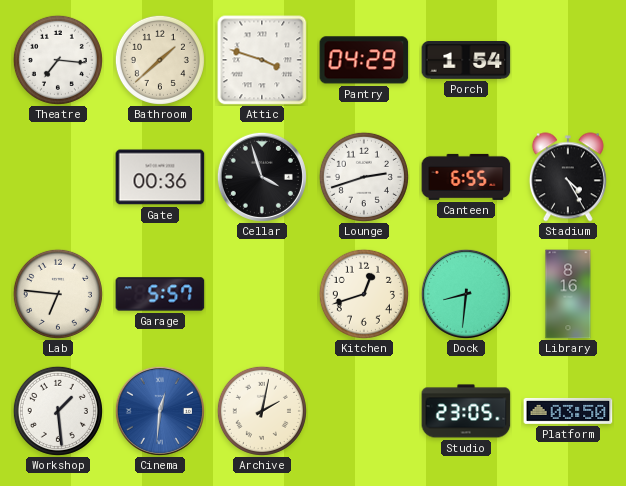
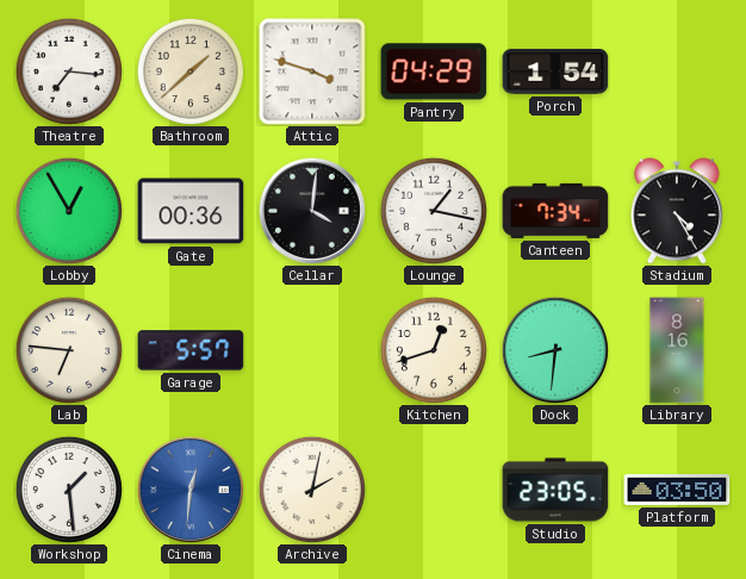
Lobby: none -> 12:55 (69, 211)
Cellar: 3:57 -> 4:01 (312, 211)
Lounge: 2:42 -> 1:17 (434, 211)
Canteen: 6:55 -> 7:34 (555, 211)
